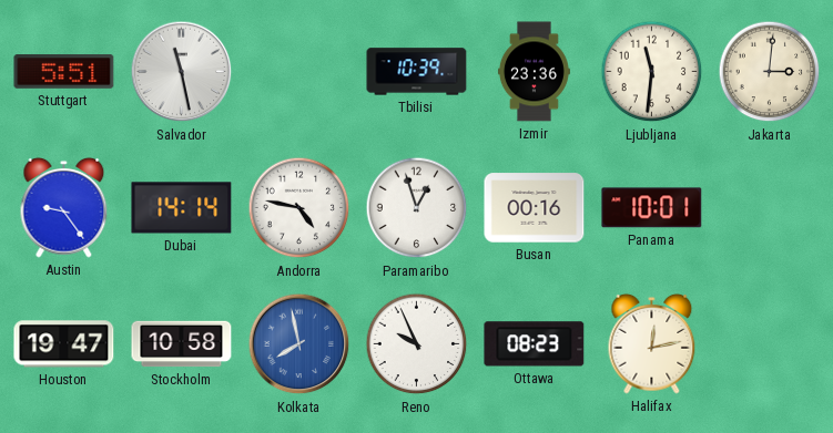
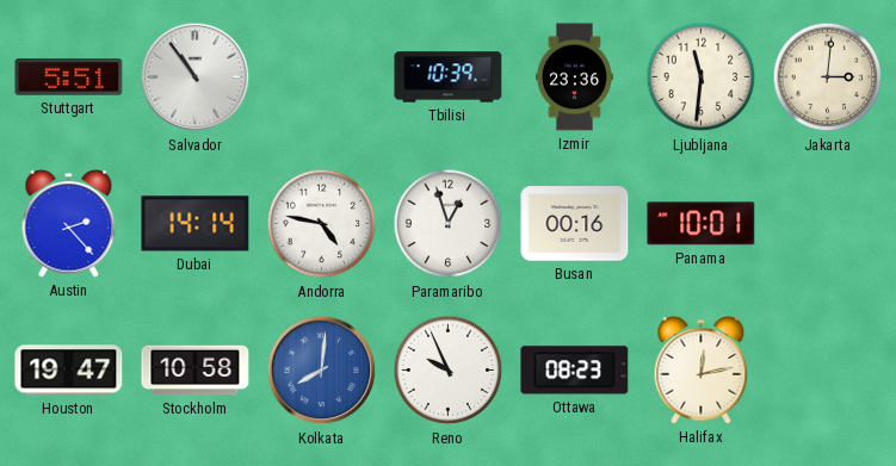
Salvador: 11:28 -> 10:54 (196, 77)
Austin: 9:24 -> 2:23 (69, 223)
Kolkata: 7:58 -> 8:01 (322, 371)
